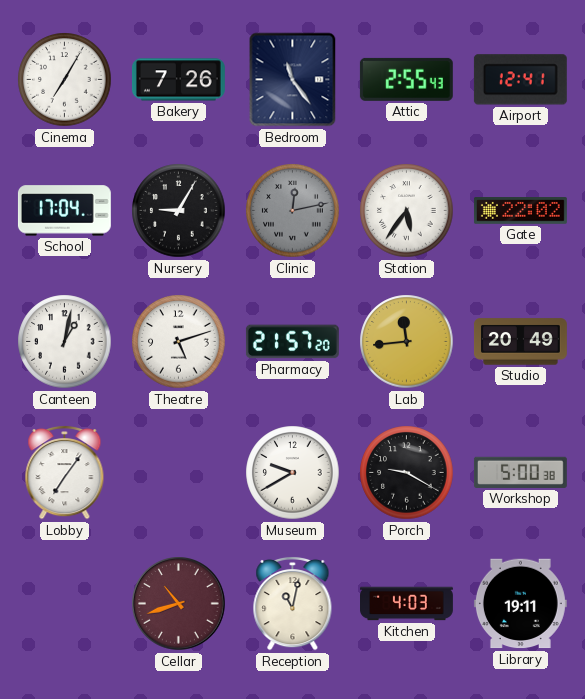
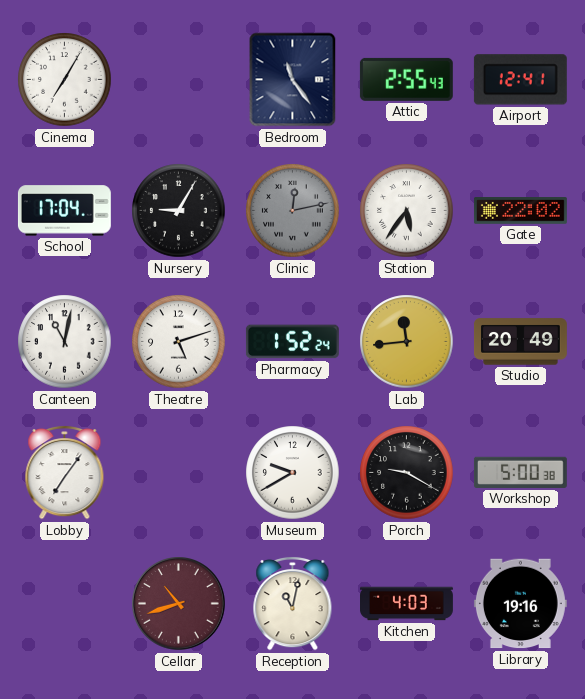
Bakery: 7:26 -> none (178, 80)
Canteen: 1:02 -> 11:02 (65, 342)
Pharmacy: 21:57 -> 1:52 (292, 342)
Library: 19:11 -> 19:16 (520, 604)
